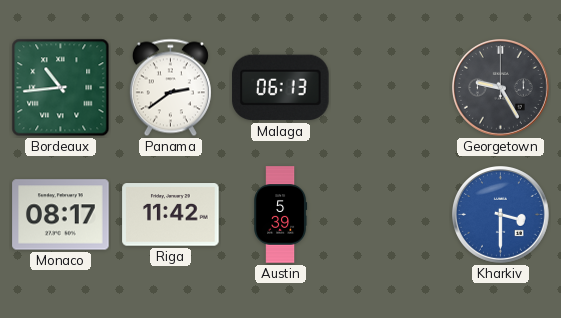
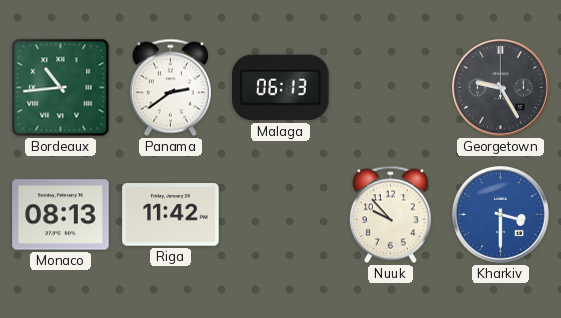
Monaco: 08:17 -> 08:13 (61, 215)
Austin: 5:39 -> none (281, 215)
Nuuk: none -> 9:53 (390, 215)
